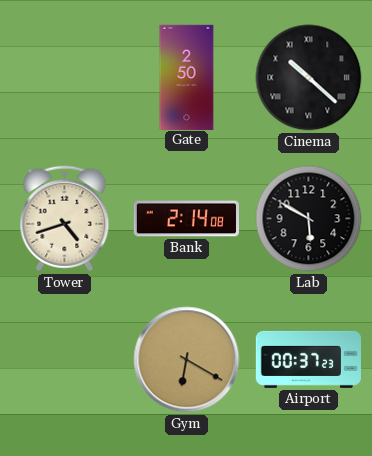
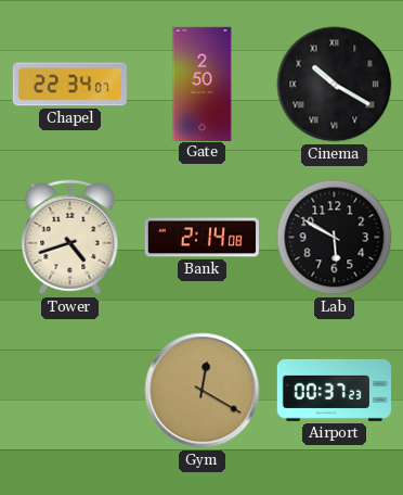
Chapel: none -> 22:34 (69, 85)
Cinema: 10:22 -> 10:20 (335, 85)
Gym: 6:20 -> 12:20 (203, 391)
